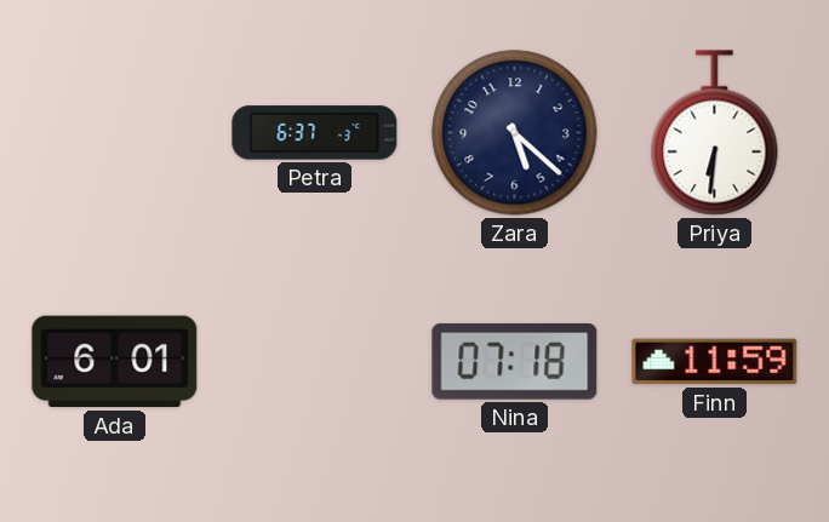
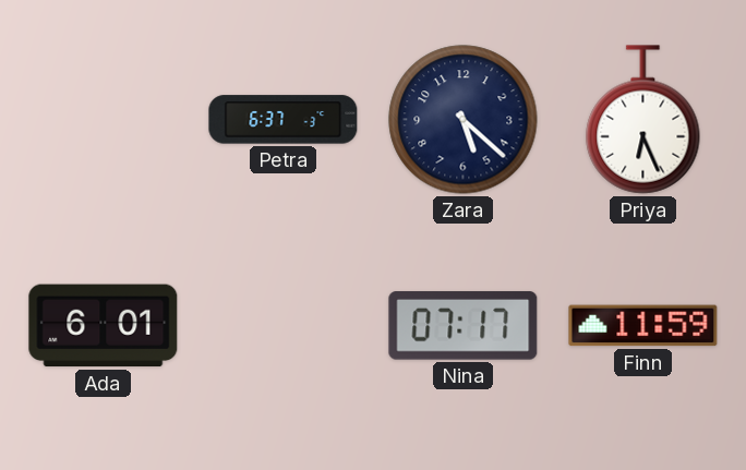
Priya: 6:31 -> 6:26 (643, 120)
Nina: 07:18 -> 07:17 (464, 326)
